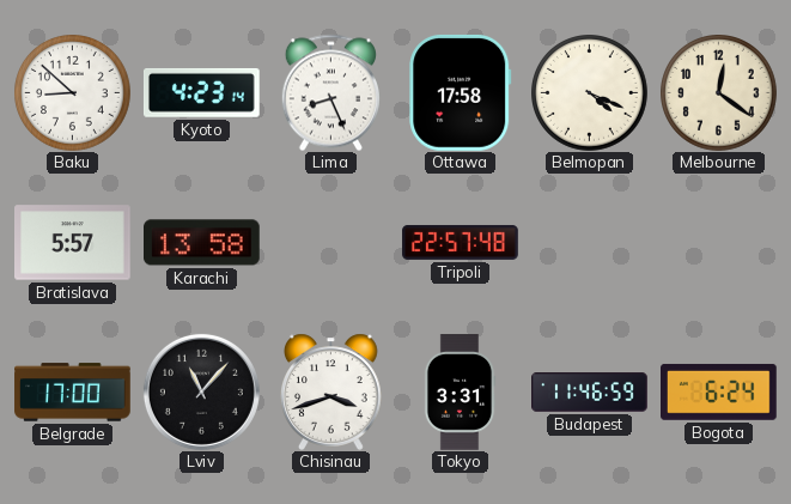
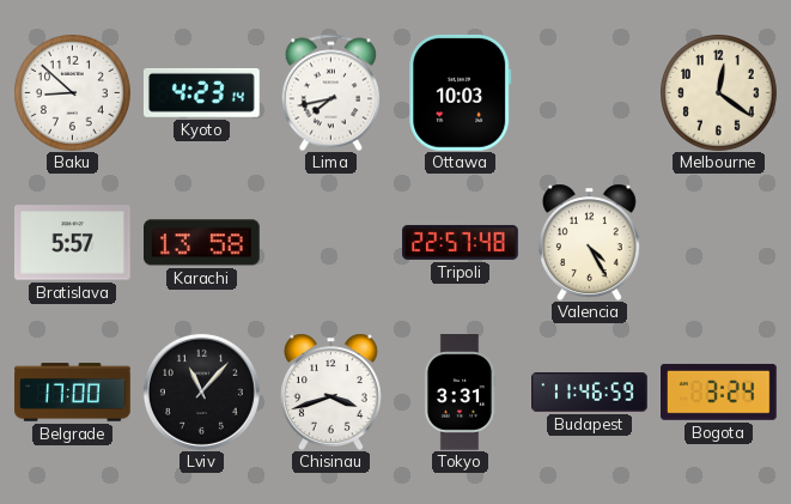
Lima: 8:26 -> 7:43 (330, 92)
Ottawa: 17:58 -> 10:03 (461, 92)
Belmopan: 4:19 -> none (590, 93)
Valencia: none -> 4:25 (589, 242)
Bogota: 6:24 -> 3:24 (719, 391)
